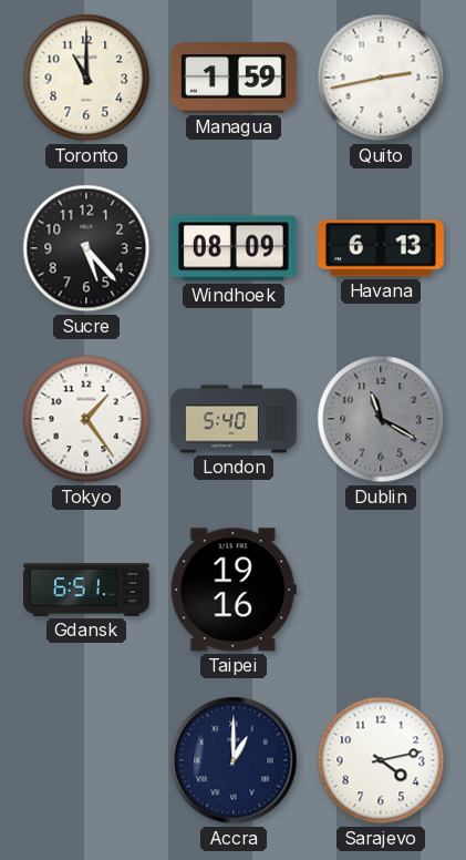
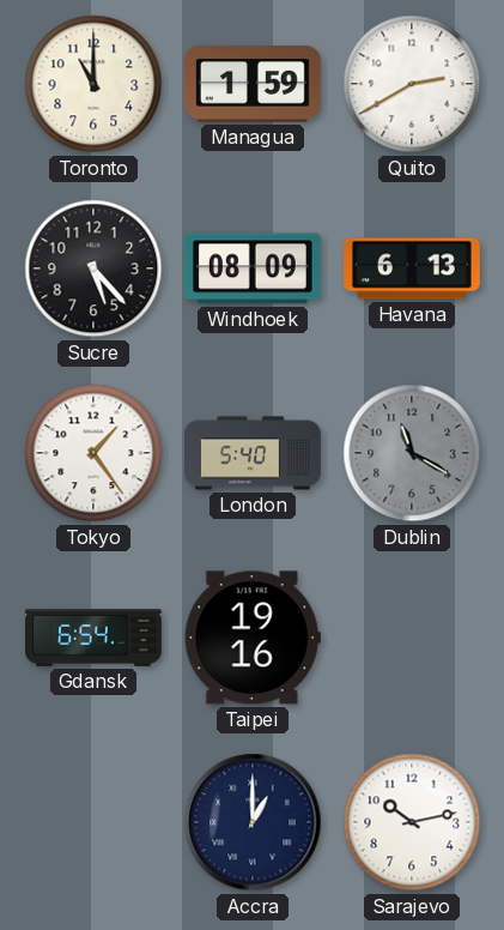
Quito: 2:43 -> 2:40 (412, 84)
Gdansk: 6:51 -> 6:54 (95, 639)
Sarajevo: 4:13 -> 10:13 (412, 822)
